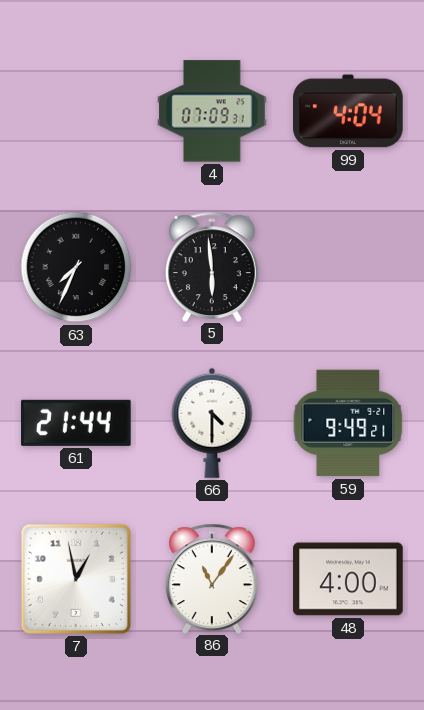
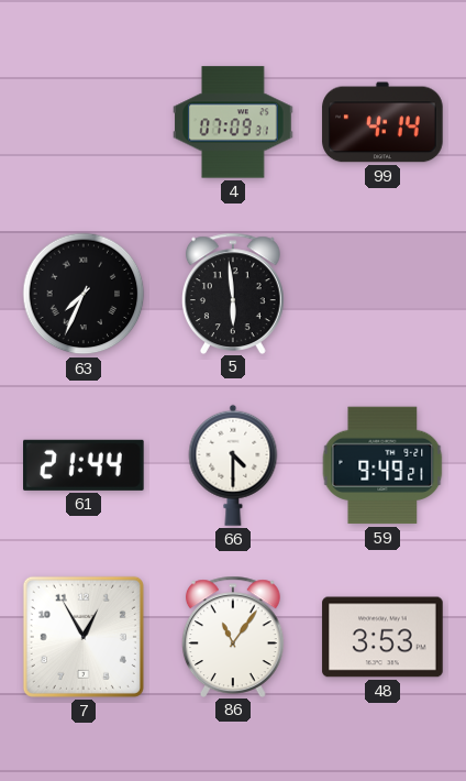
99: 4:04 -> 4:14 (382, 122)
7: 12:58 -> 12:55 (84, 637)
48: 4:00 -> 3:53 (382, 637)
